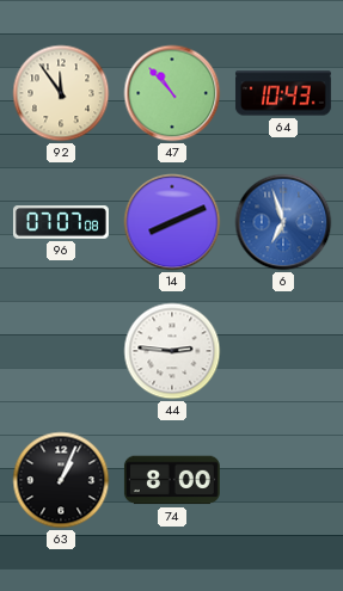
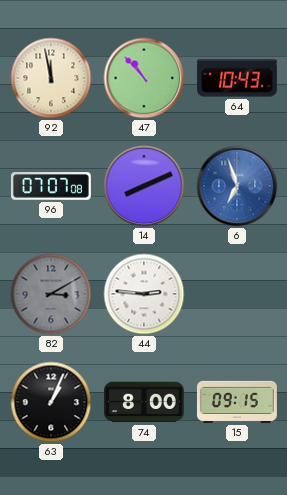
92: 11:54 -> 11:58 (51, 78)
82: none -> 3:10 (51, 294)
15: none -> 09:15 (237, 402)
